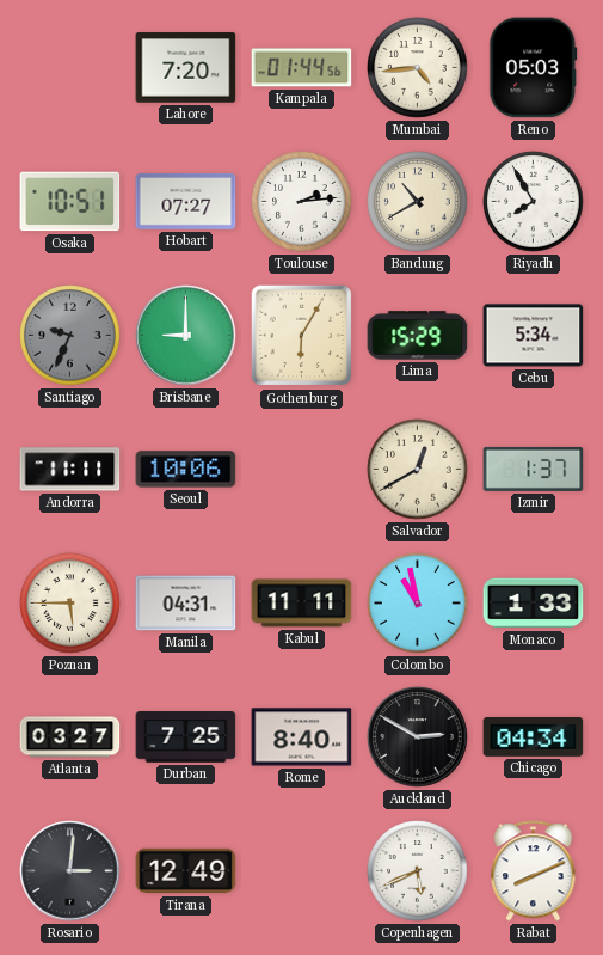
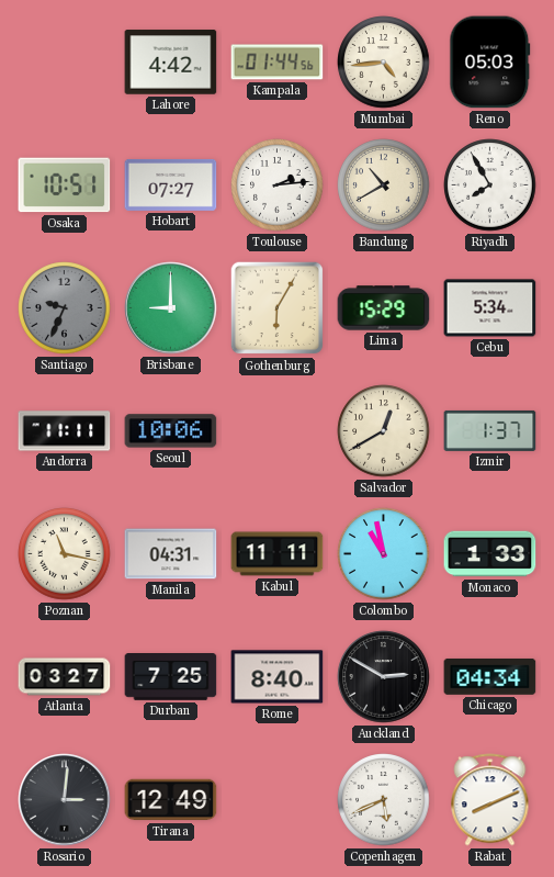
Lahore: 7:20 -> 4:42 (171, 63)
Poznan: 5:45 -> 11:17 (65, 554)
